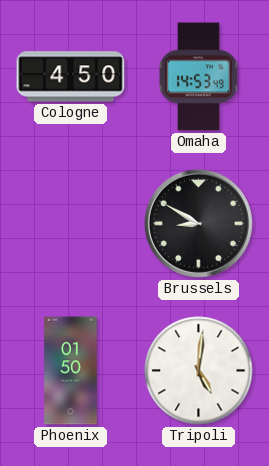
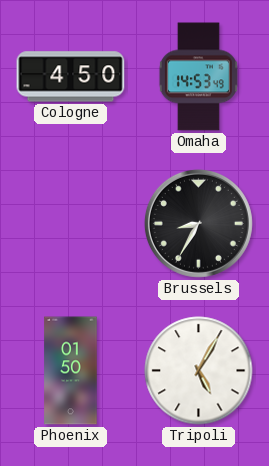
Brussels: 8:50 -> 8:35 (198, 223)
Tripoli: 5:01 -> 5:05 (199, 371)
